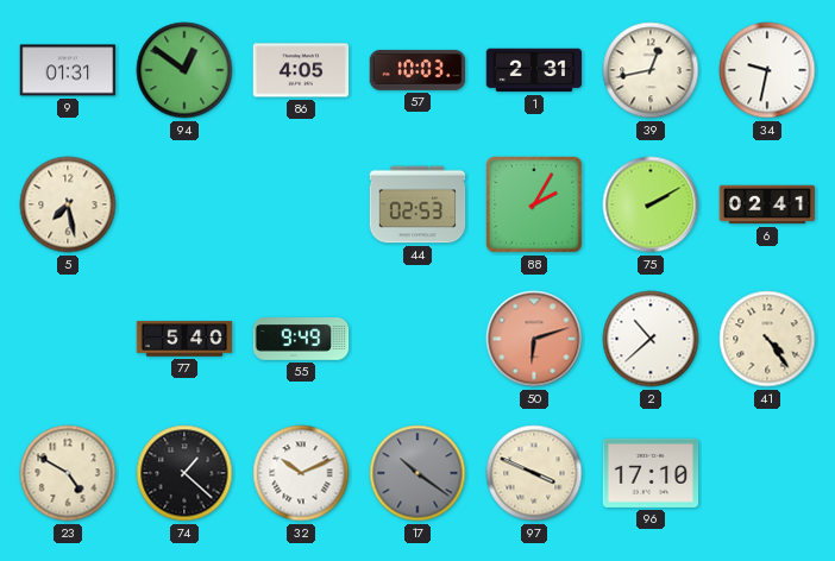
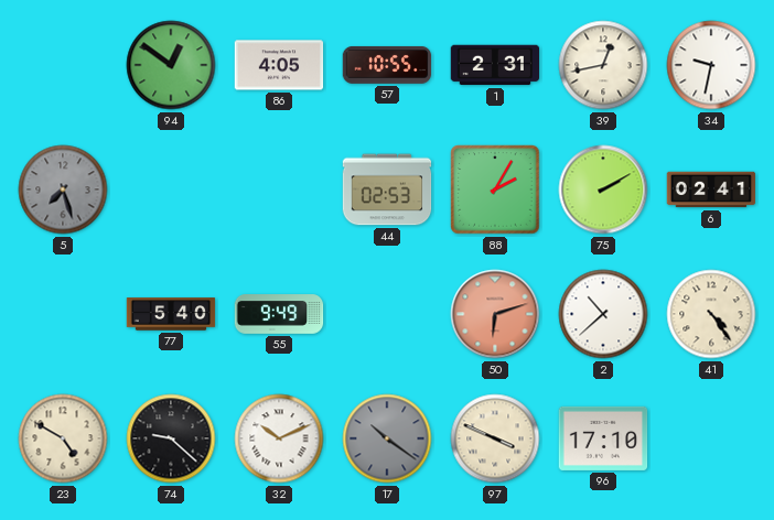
9: 01:31 -> none (68, 70)
57: 10:03 -> 10:55 (387, 65)
5: 7:28 -> 7:27 (63, 189)
5 dial: cream -> grey (63, 189)
74: 1:22 -> 9:22 (171, 438)
